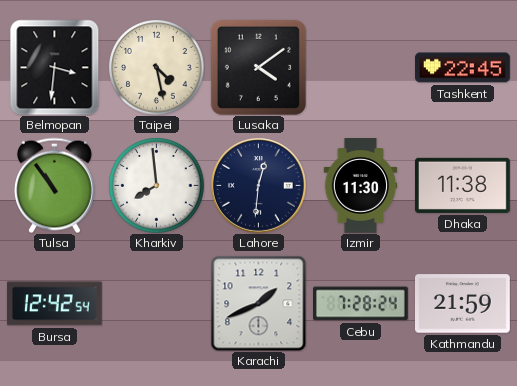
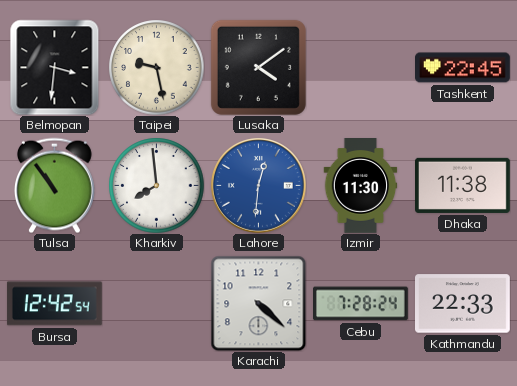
Taipei: 4:28 -> 9:28 (156, 67)
Lahore dial: navy -> blue (258, 185)
Karachi: 1:41 -> 4:22 (258, 303)
Kathmandu: 21:59 -> 22:33 (463, 304)
